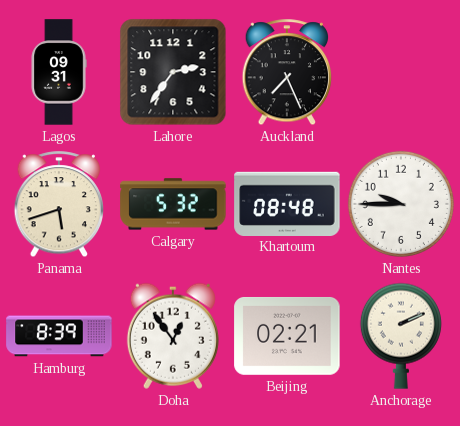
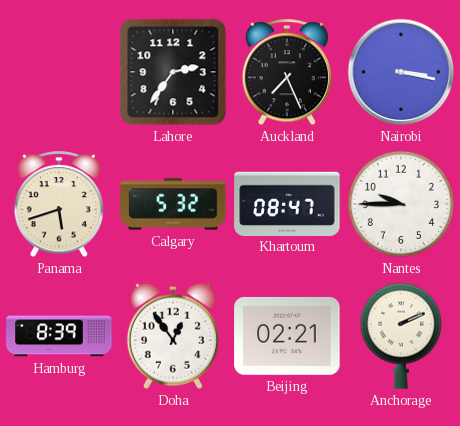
Lagos: 09:31 -> none (59, 72)
Nairobi: none -> 3:17 (401, 72)
Khartoum: 08:48 -> 08:47 (287, 203)
